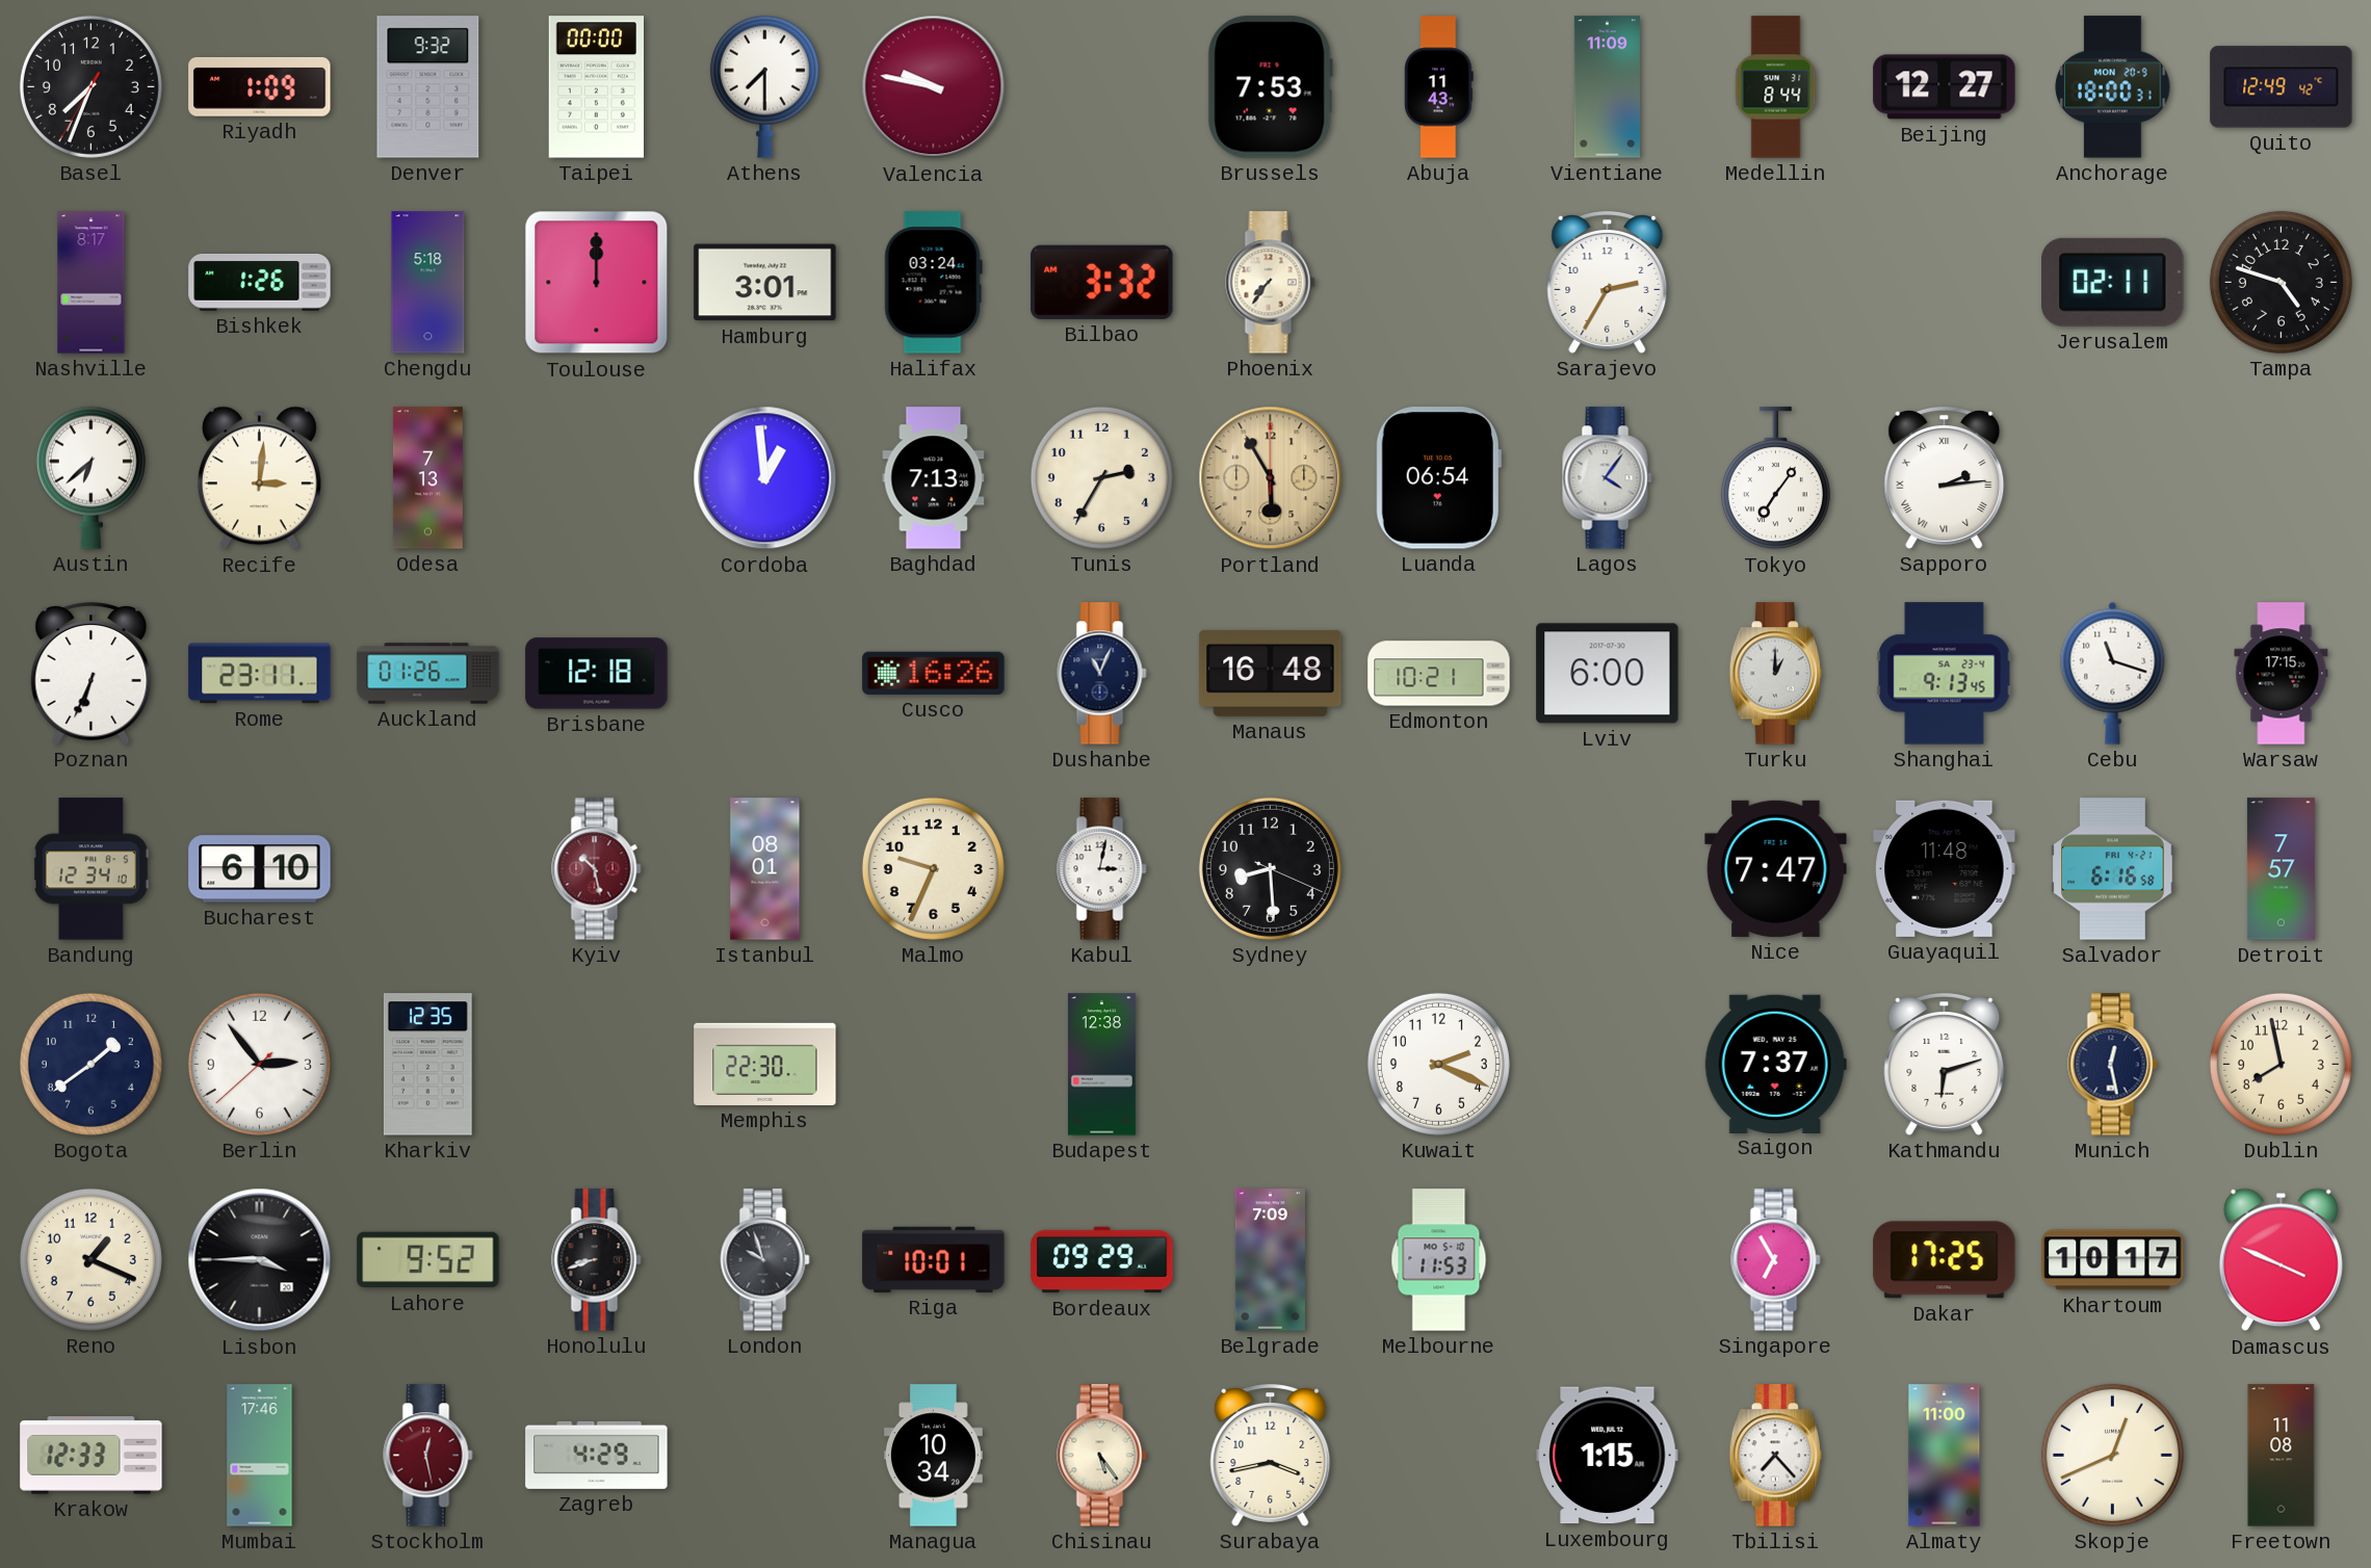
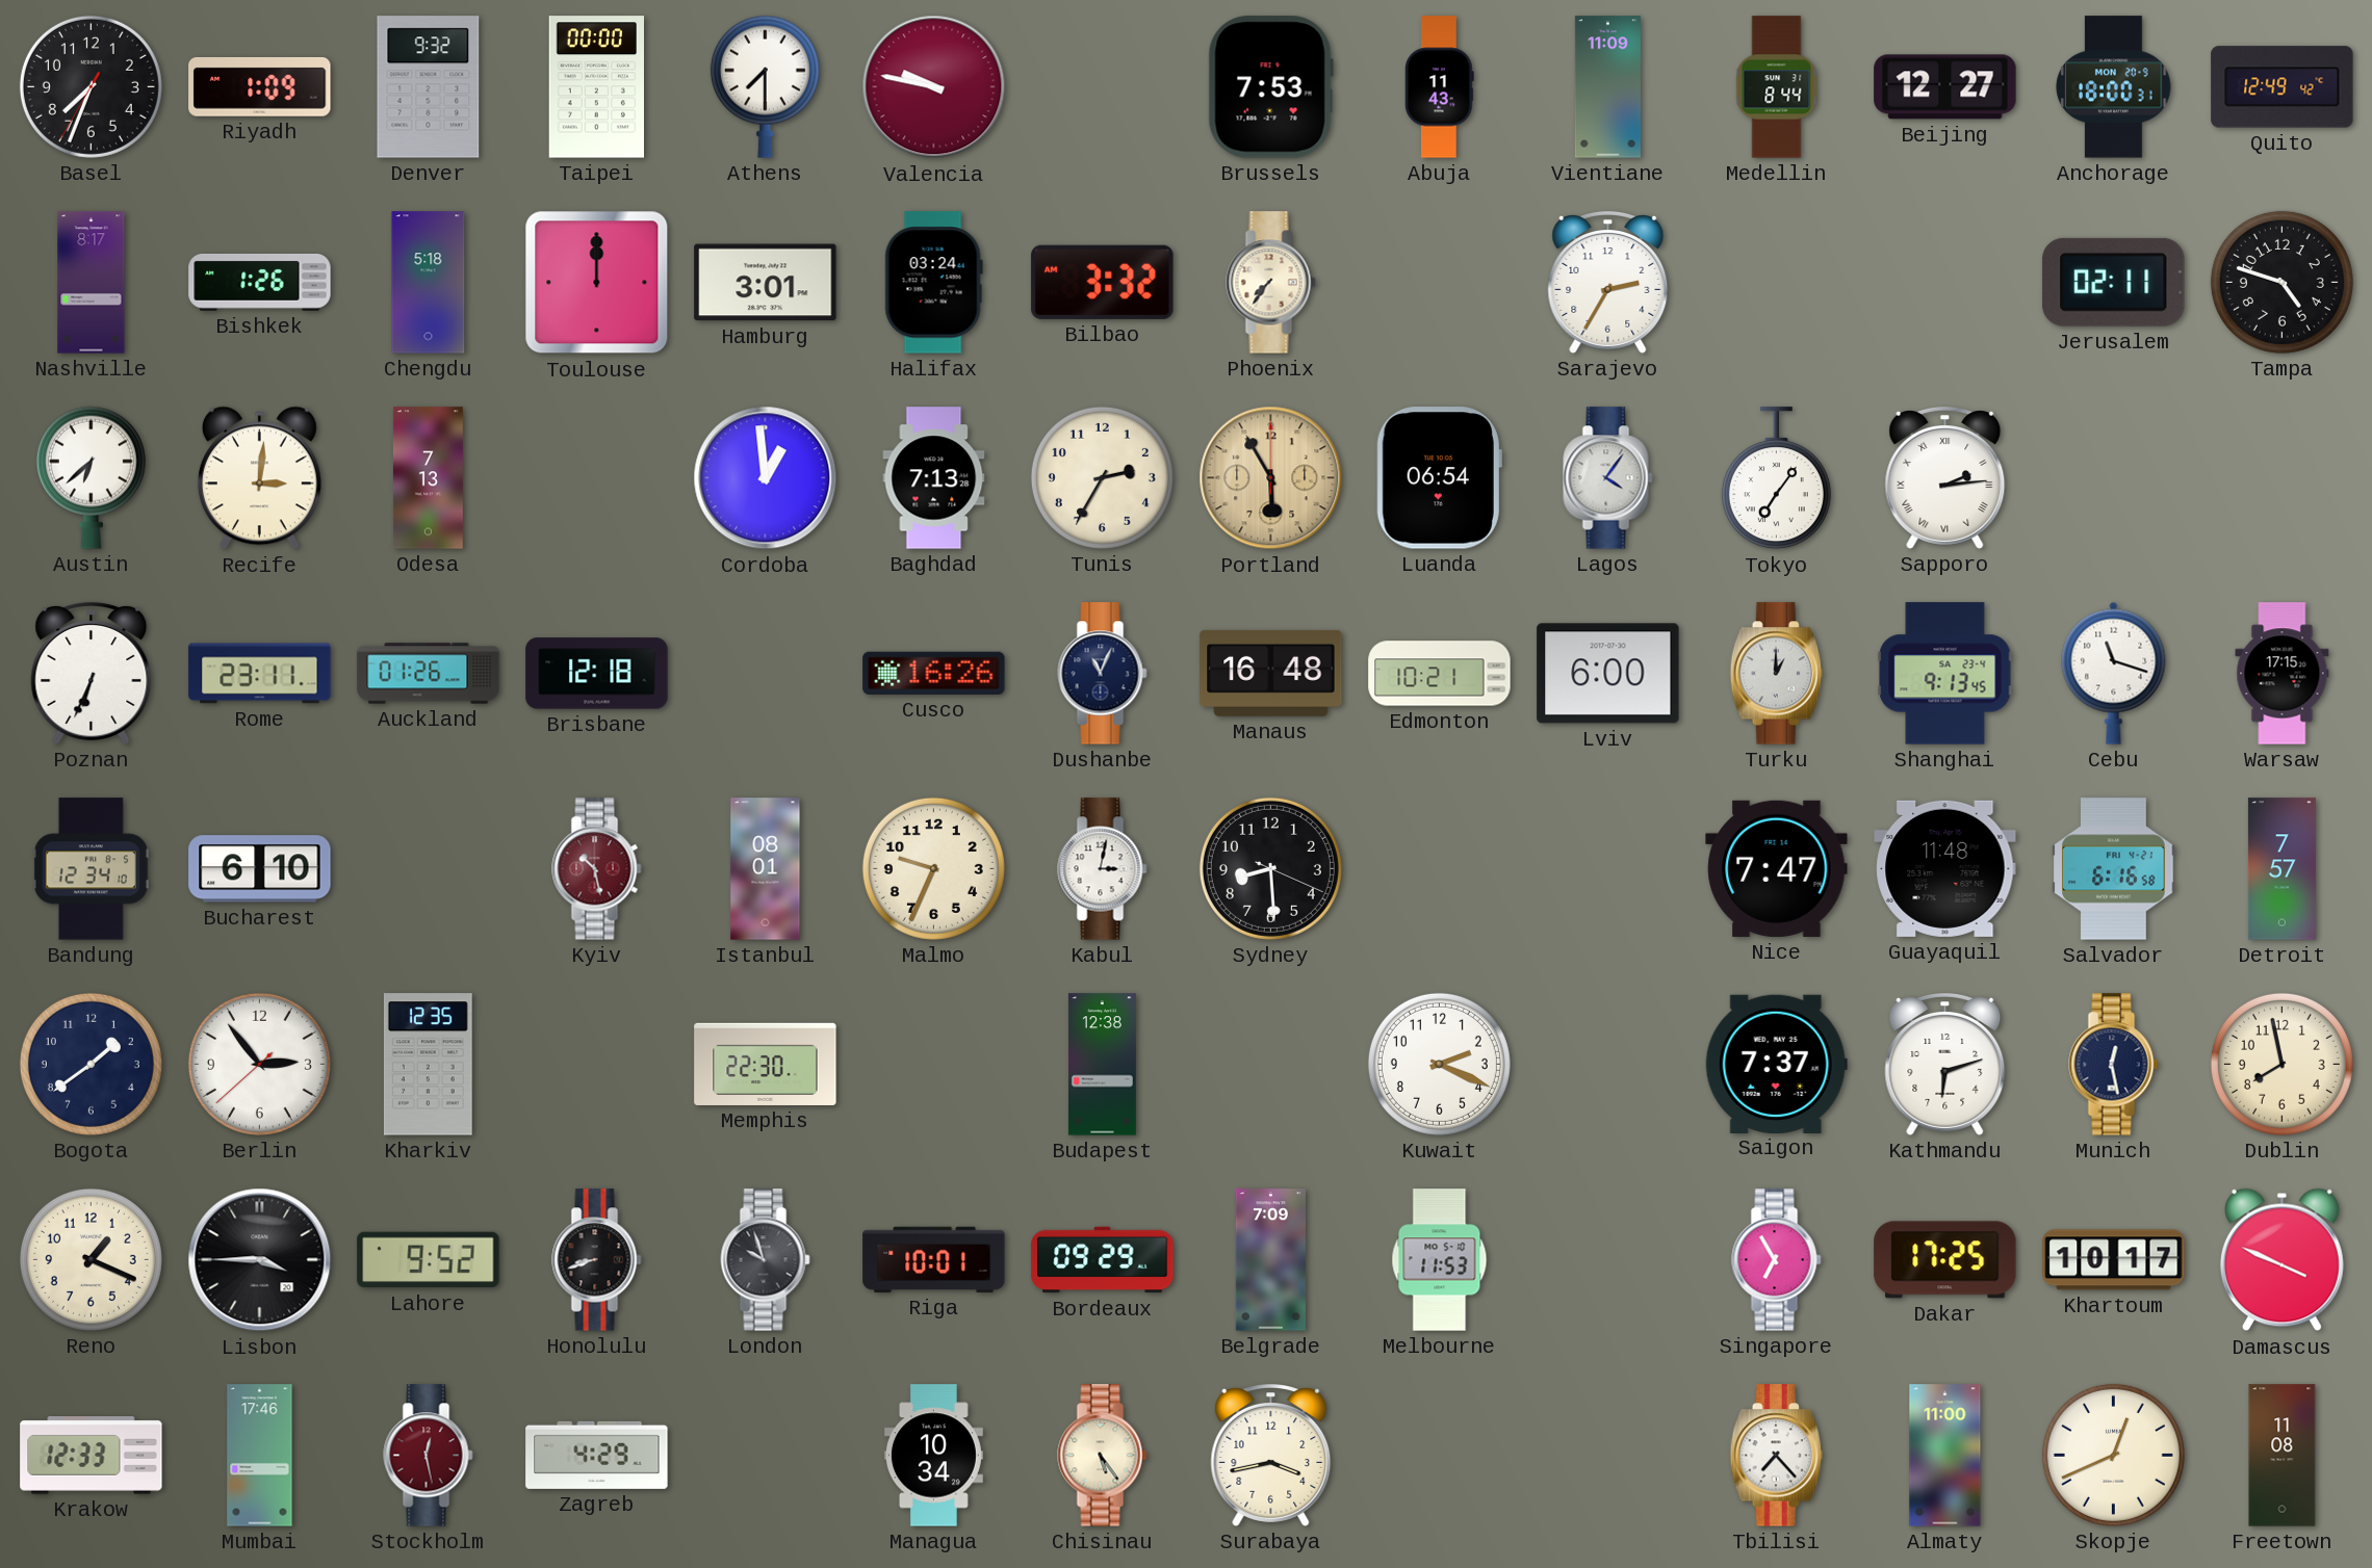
Luxembourg: 1:15 -> none (1608, 1456)
